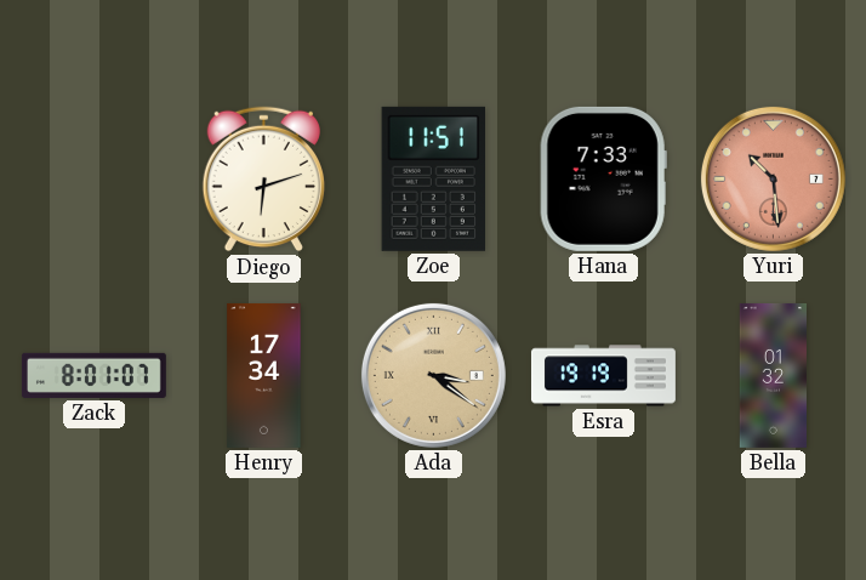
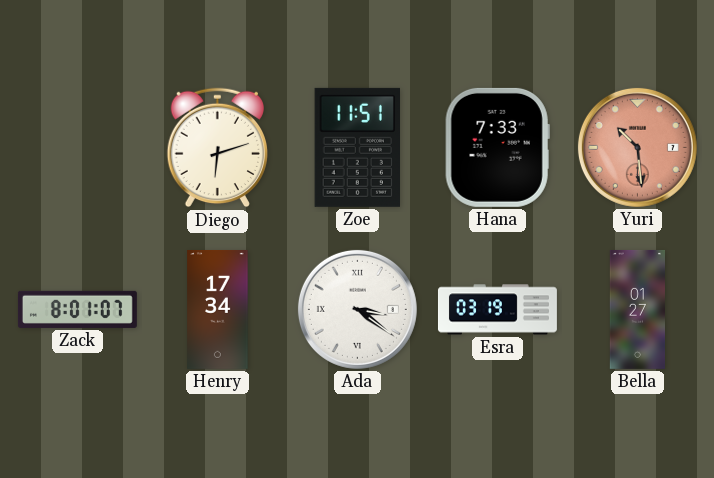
Ada dial: champagne -> white (357, 309)
Esra: 19:19 -> 03:19 (497, 310)
Bella: 01:32 -> 01:27 (638, 309)
